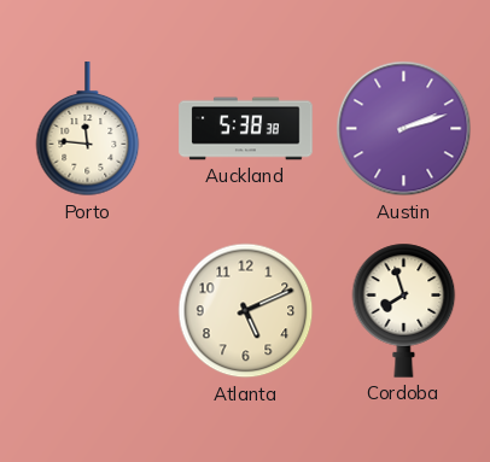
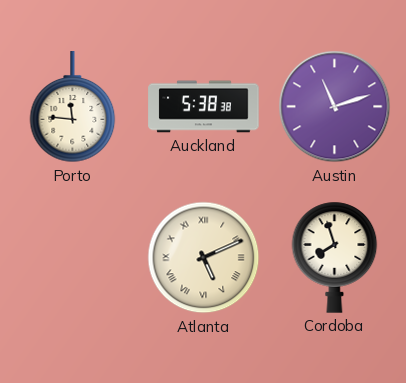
Austin: 2:12 -> 11:12 (335, 107)
Atlanta numerals: Arabic -> Roman (204, 258)
